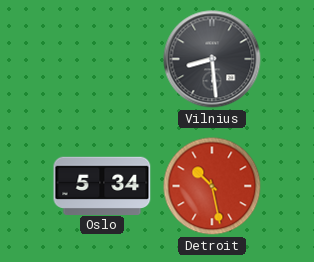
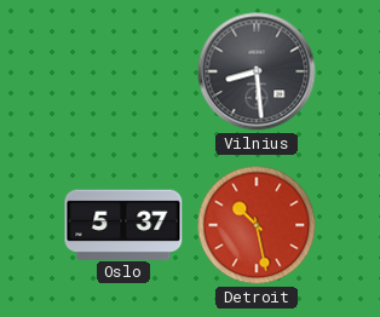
Oslo: 5:34 -> 5:37 (123, 224)
